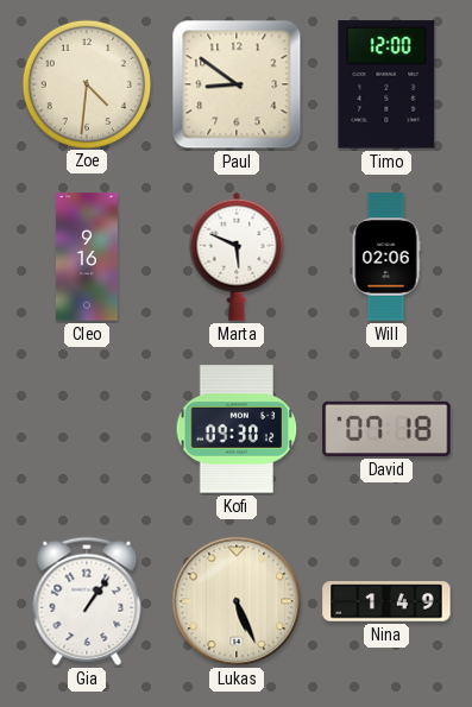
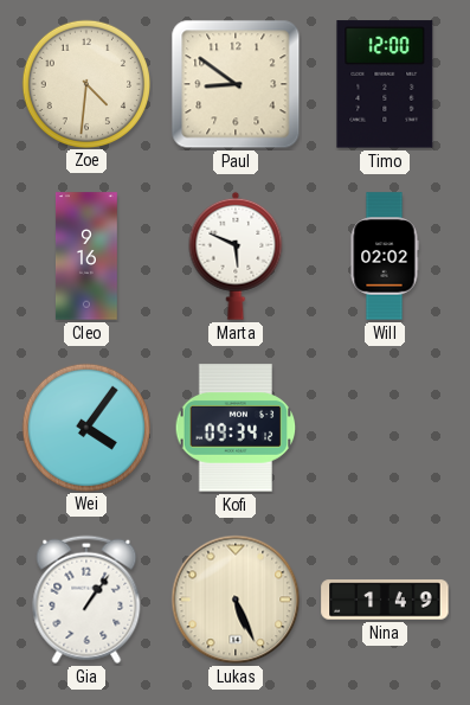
Will: 02:06 -> 02:02 (385, 256)
Wei: none -> 4:06 (85, 427)
Kofi: 09:30 -> 09:34 (236, 428)
David: 07:18 -> none (386, 429)
